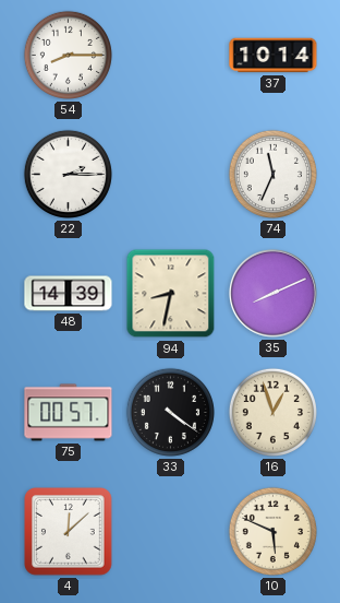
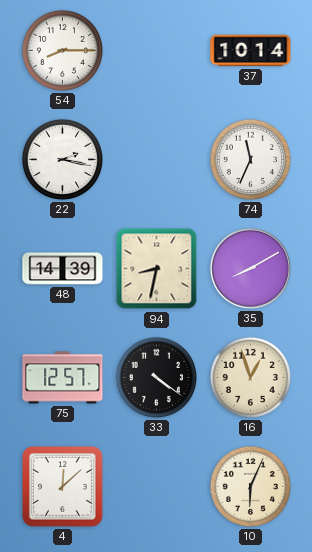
22: 2:15 -> 2:17 (62, 159)
35: 8:11 -> 8:10 (250, 268)
75: 00:57 -> 12:57 (63, 378)
10: 5:49 -> 6:04 (250, 486)
